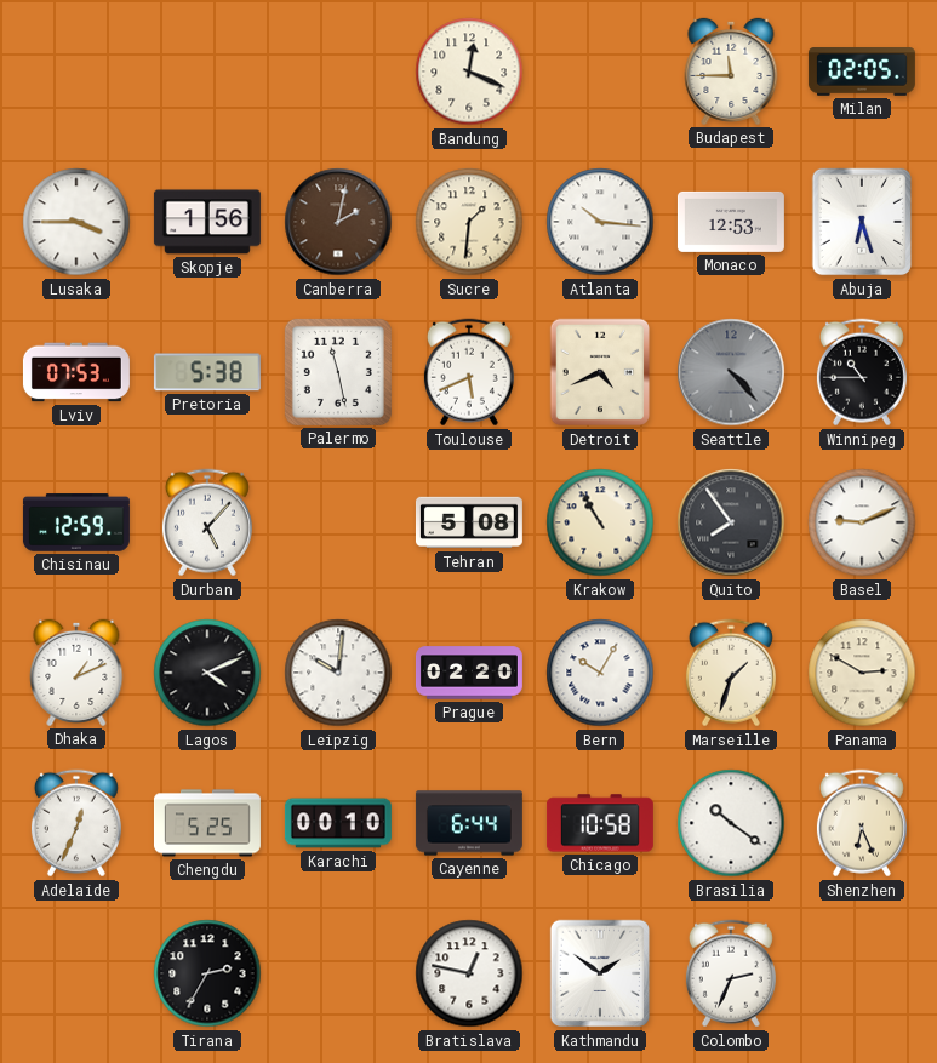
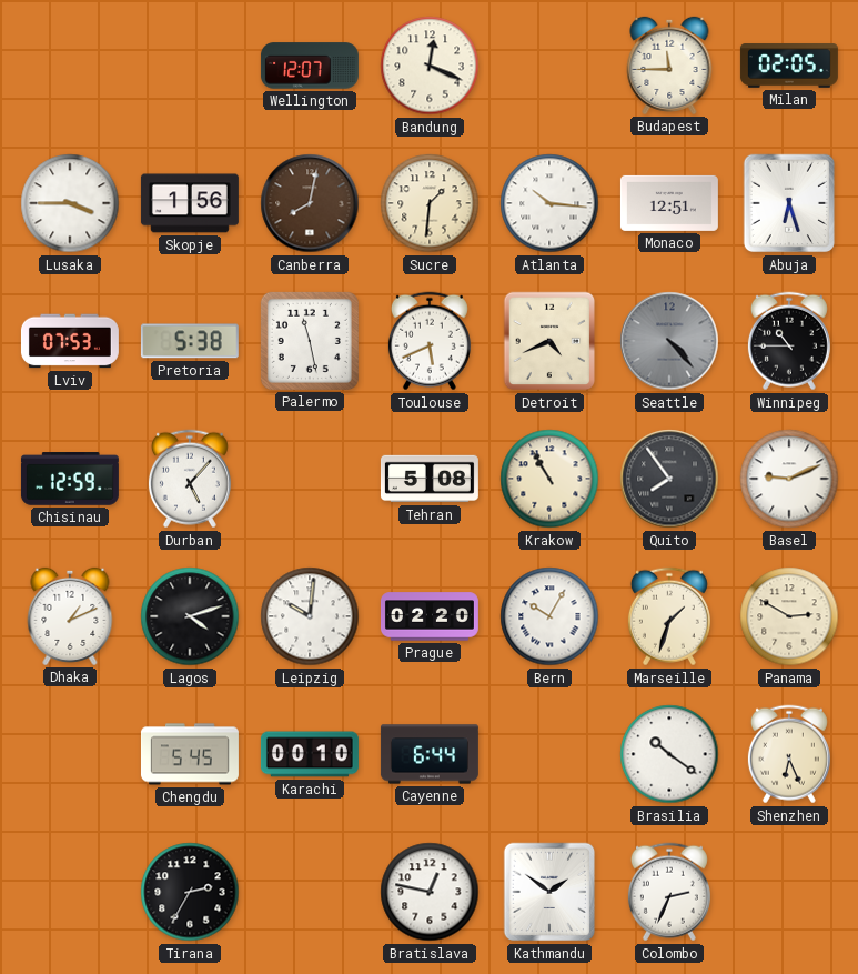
Wellington: none -> 12:07 (310, 66)
Canberra: 2:02 -> 8:02 (310, 203)
Monaco: 12:53 -> 12:51 (669, 203)
Lagos: 4:11 -> 4:12 (190, 616)
Adelaide: 12:34 -> none (76, 823)
Chengdu: 5:25 -> 5:45 (190, 754)
Chicago: 10:58 -> none (600, 823)
